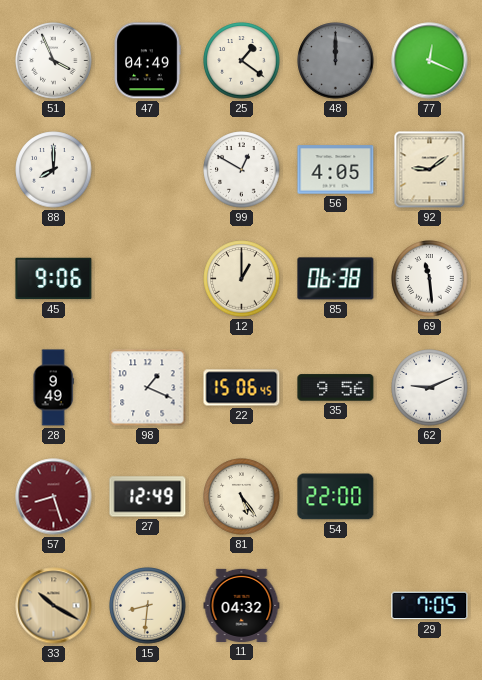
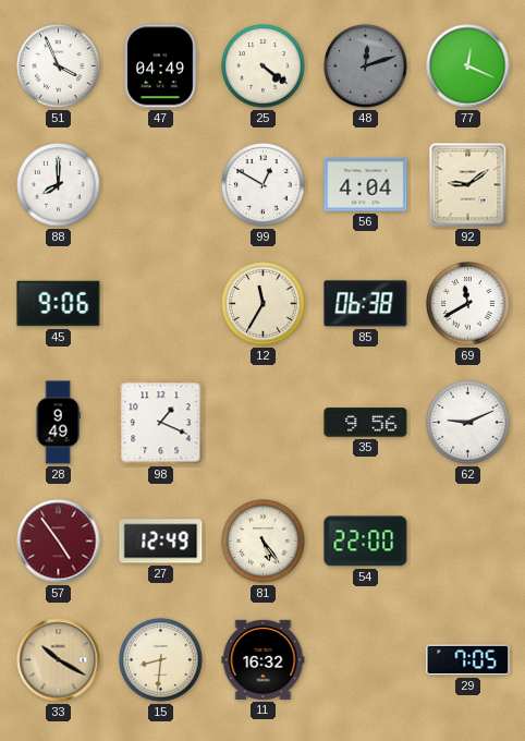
25: 1:21 -> 4:21 (264, 66)
48: 12:00 -> 12:12 (366, 66)
56: 4:05 -> 4:04 (366, 185)
12: 1:00 -> 11:35 (264, 304)
69: 11:29 -> 11:40 (468, 304)
22: 15:06 -> none (242, 388)
57: 8:27 -> 4:54 (59, 542)
11: 04:32 -> 16:32 (264, 659)
